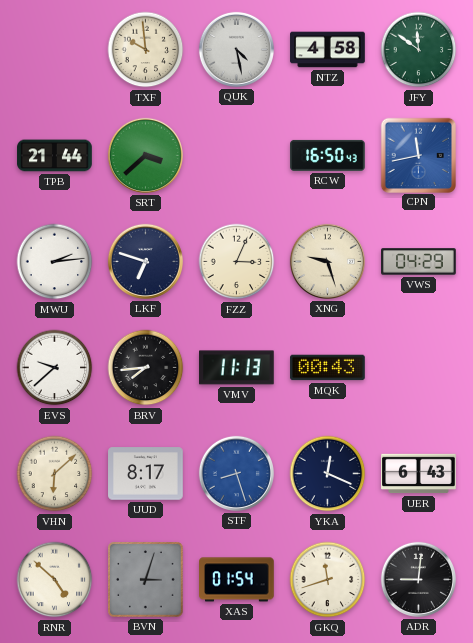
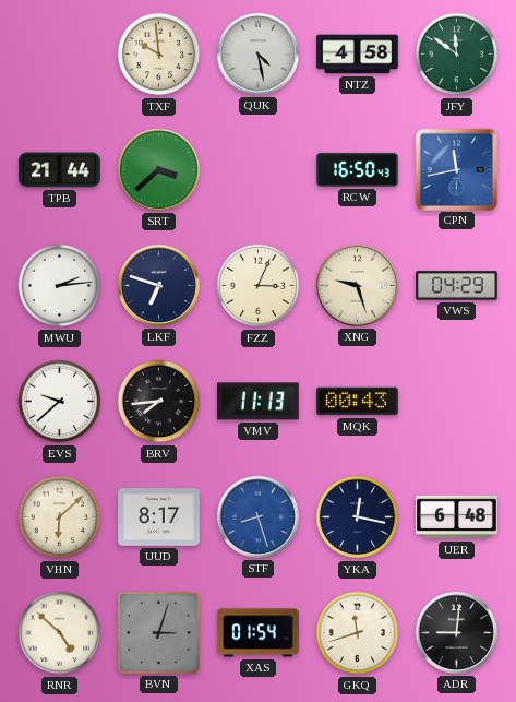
YKA: 12:19 -> 12:17 (358, 517)
UER: 6:43 -> 6:48 (457, 517)
